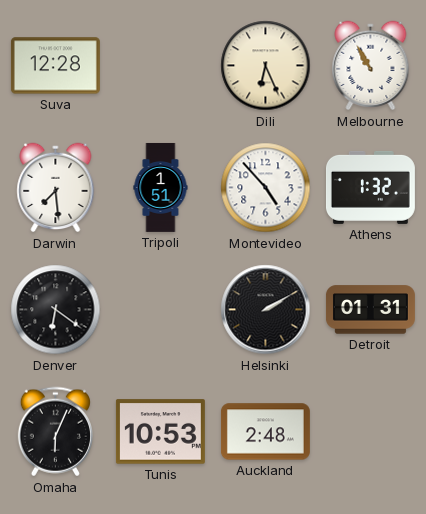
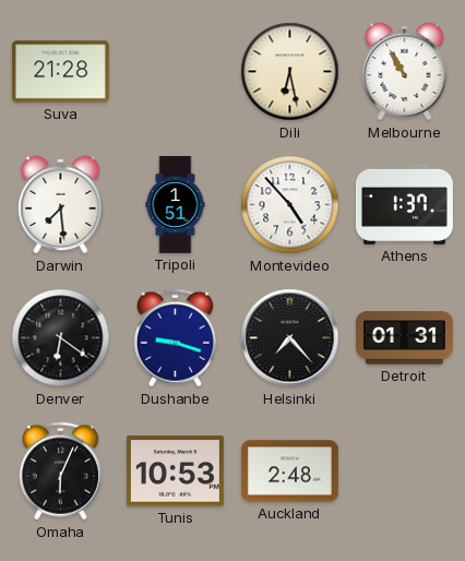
Suva: 12:28 -> 21:28 (60, 72)
Dili: 6:26 -> 6:28 (290, 72)
Athens: 1:32 -> 1:37 (404, 204)
Dushanbe: none -> 9:18 (175, 338)
Helsinki: 2:10 -> 7:23 (290, 338)
